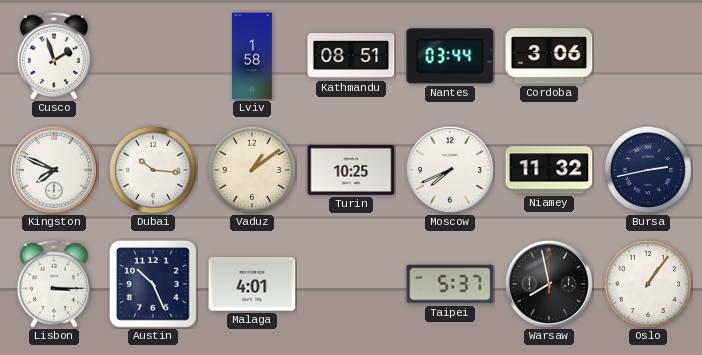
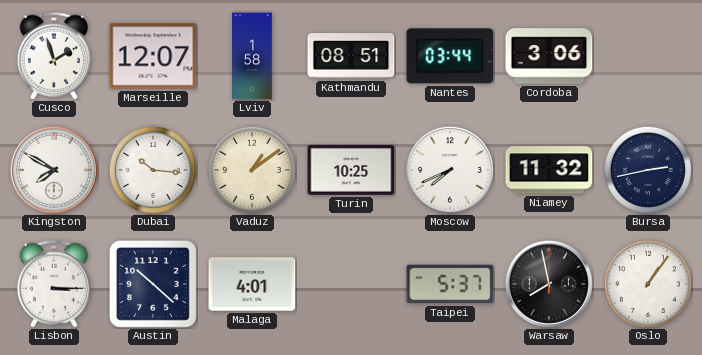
Marseille: none -> 12:07 (153, 56)
Kingston: 7:49 -> 7:50 (54, 170)
Austin: 10:26 -> 10:22 (153, 284)
